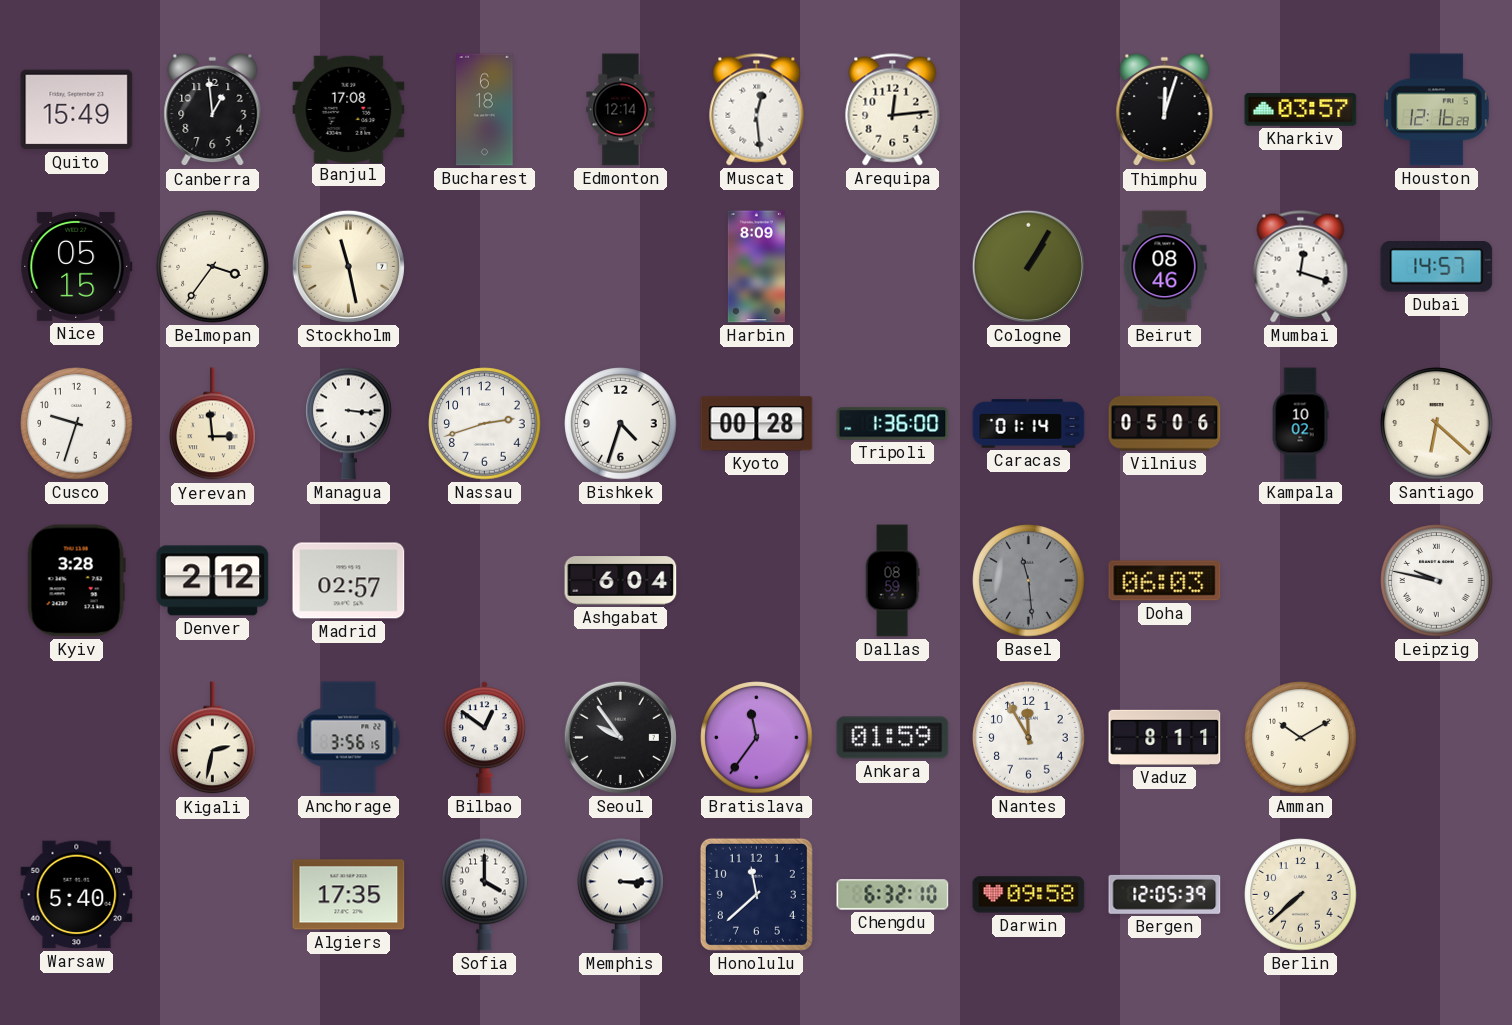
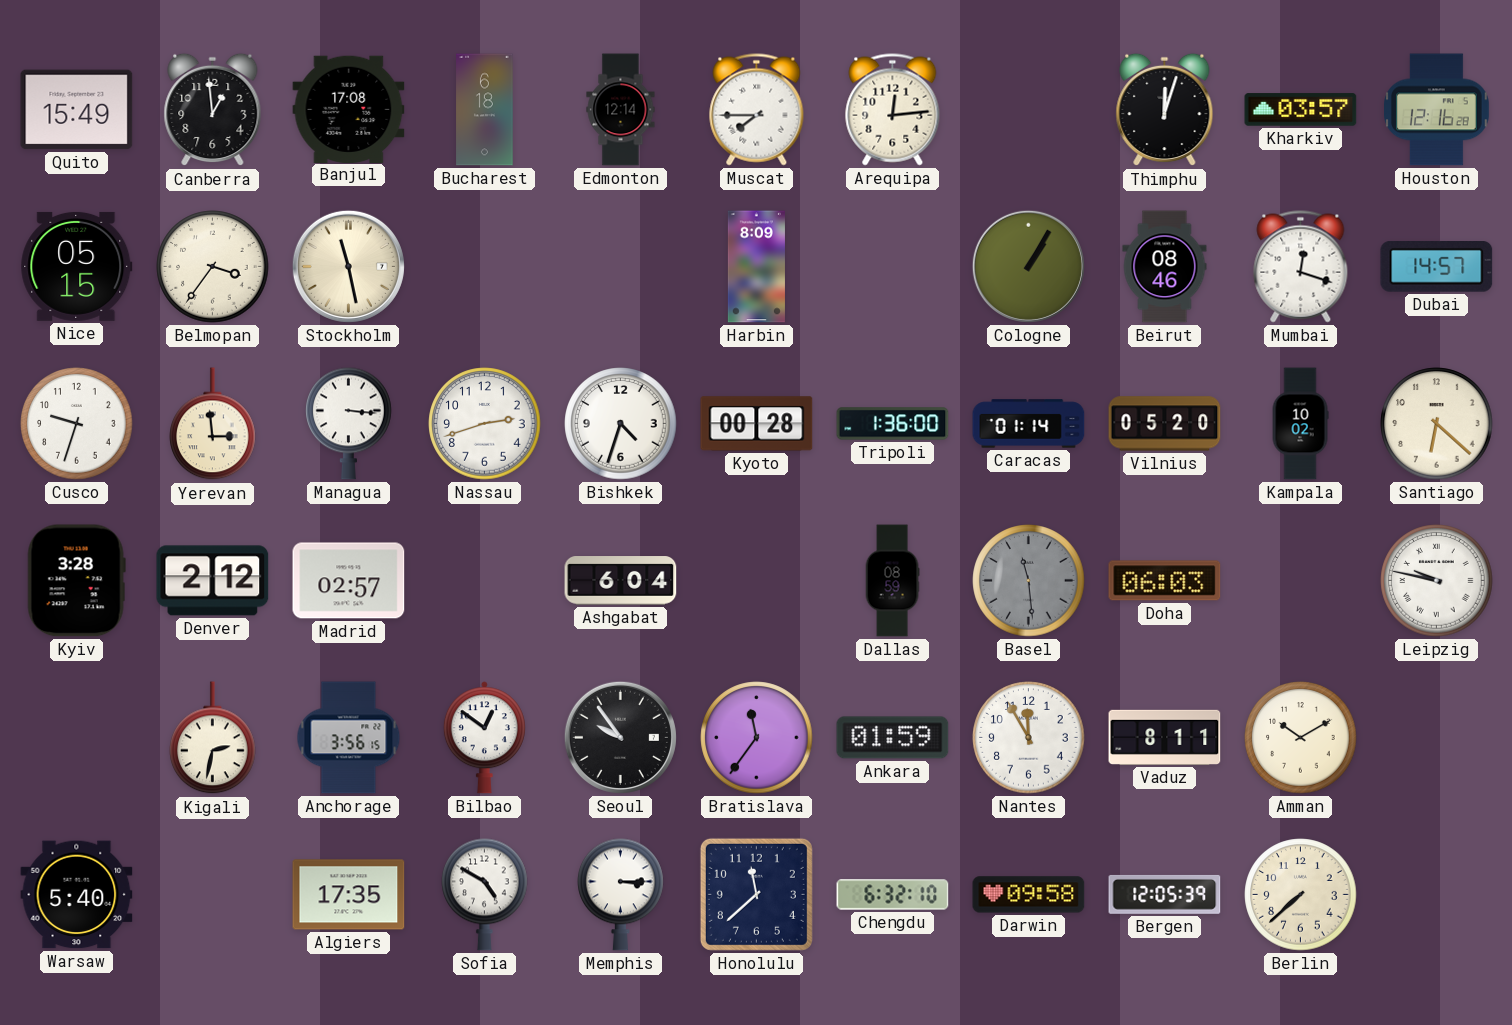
Muscat: 12:29 -> 7:45 (757, 110)
Vilnius: 05:06 -> 05:20 (1165, 424)
Sofia: 4:00 -> 4:50 (485, 894)
